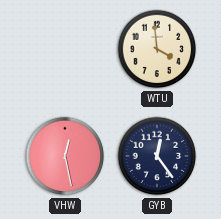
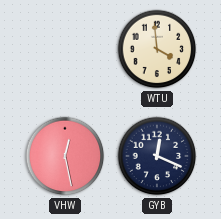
GYB: 12:24 -> 12:19 (157, 156)
